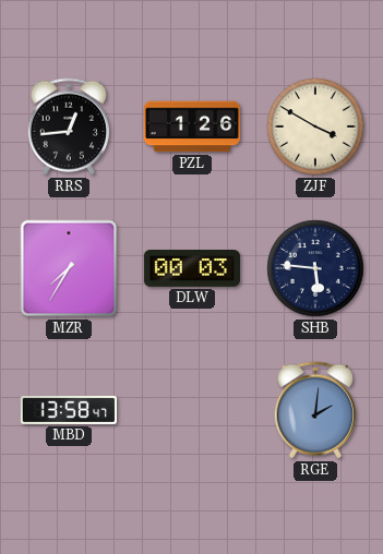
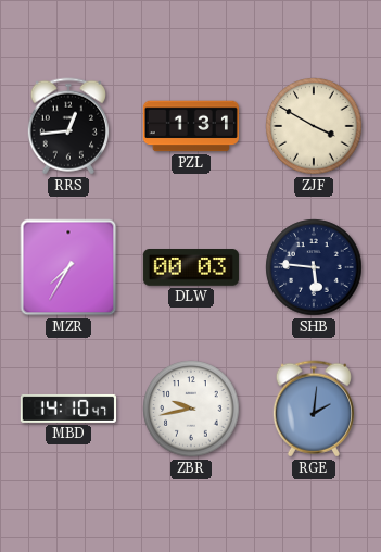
PZL: 1:26 -> 1:31 (191, 126)
MBD: 13:58 -> 14:10 (67, 409)
ZBR: none -> 9:43 (191, 409)
